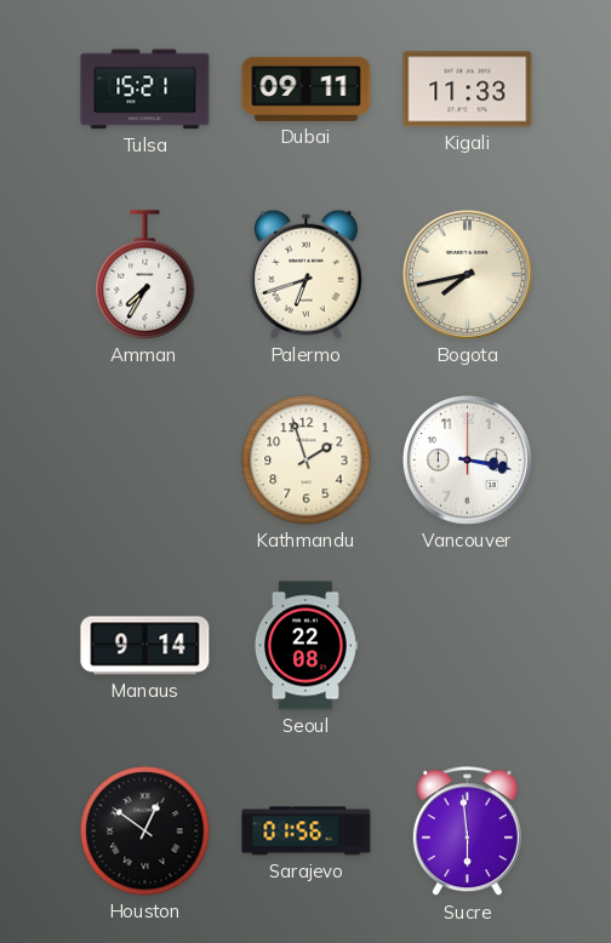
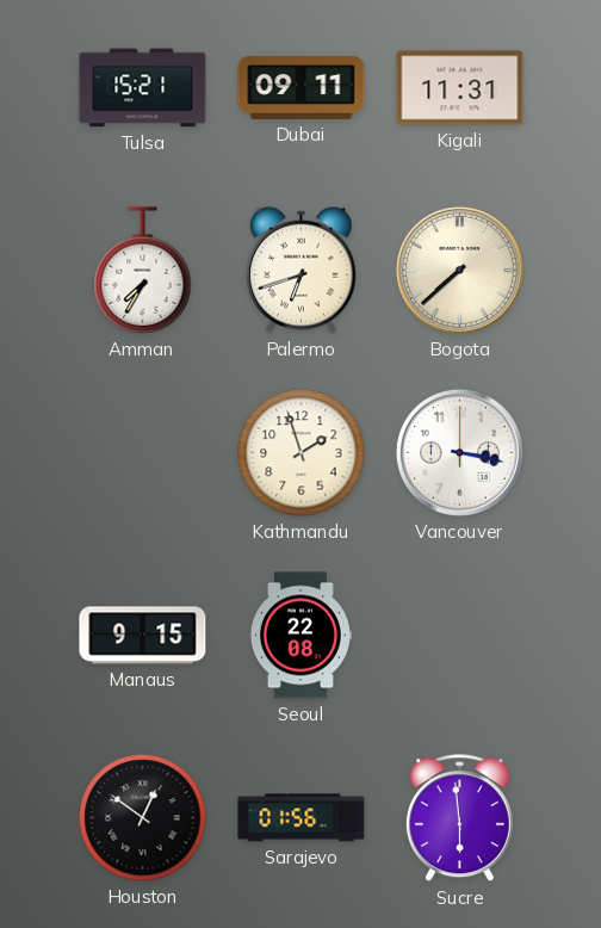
Kigali: 11:33 -> 11:31 (460, 88)
Bogota: 7:43 -> 7:38 (459, 270)
Manaus: 9:14 -> 9:15 (143, 636)
